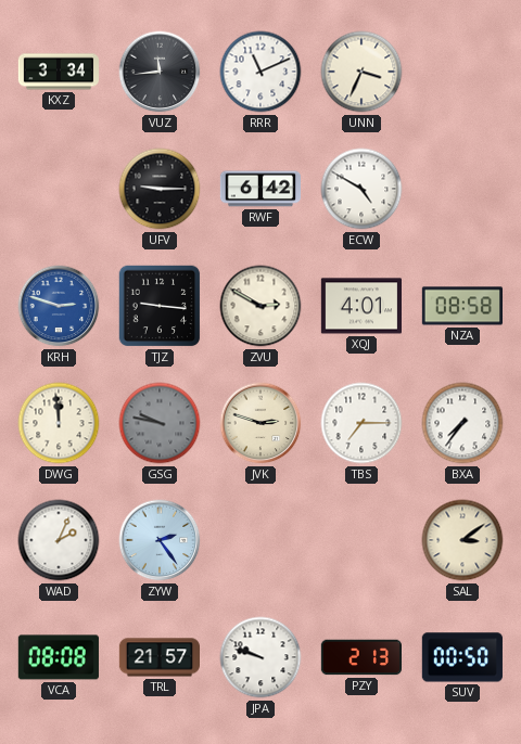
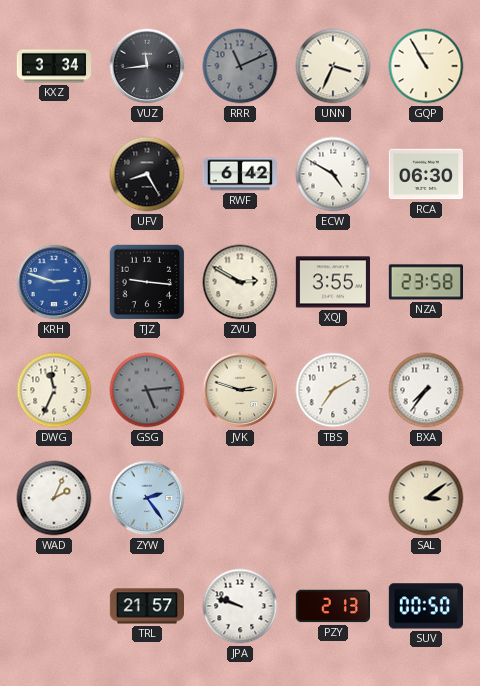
RRR dial: white -> grey (240, 66)
GQP: none -> 10:55 (426, 66)
UFV: 9:15 -> 8:25 (147, 174)
RCA: none -> 06:30 (425, 174)
XQJ: 4:01 -> 3:55 (332, 282)
NZA: 08:58 -> 23:58 (425, 282)
DWG: 11:59 -> 11:34 (54, 390)
GSG: 9:47 -> 5:14 (147, 390)
TBS: 7:15 -> 7:10 (333, 390)
VCA: 08:08 -> none (59, 657)
